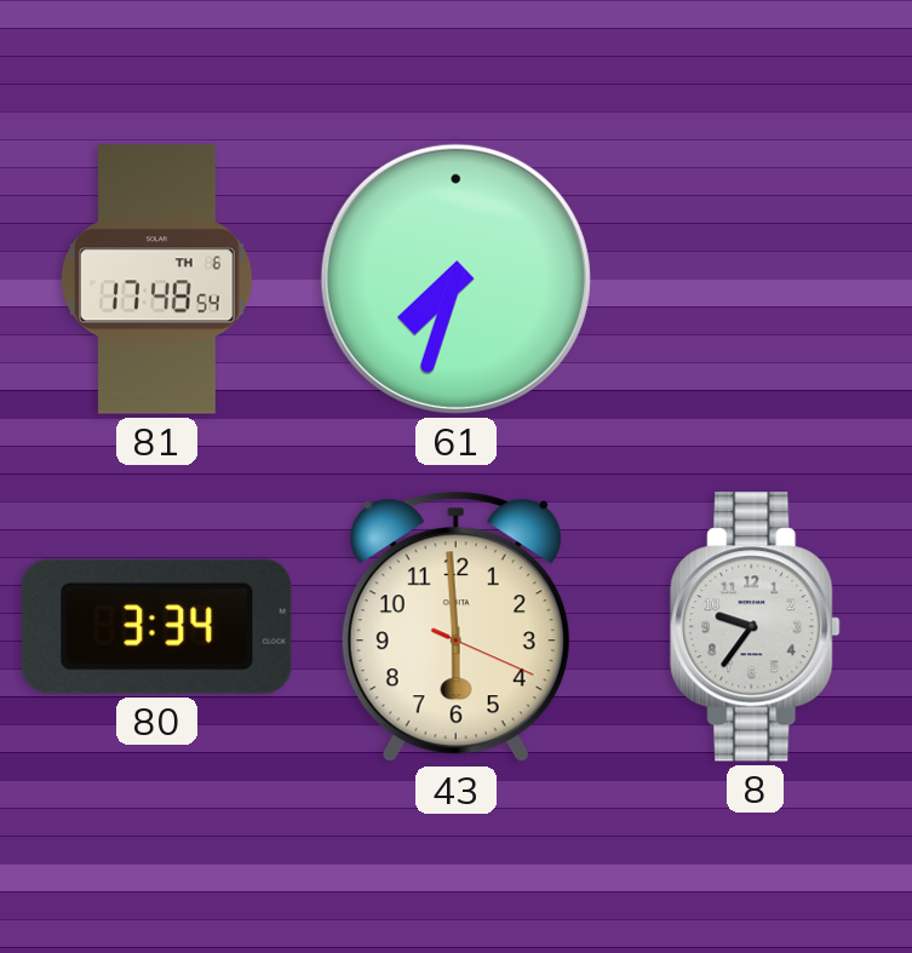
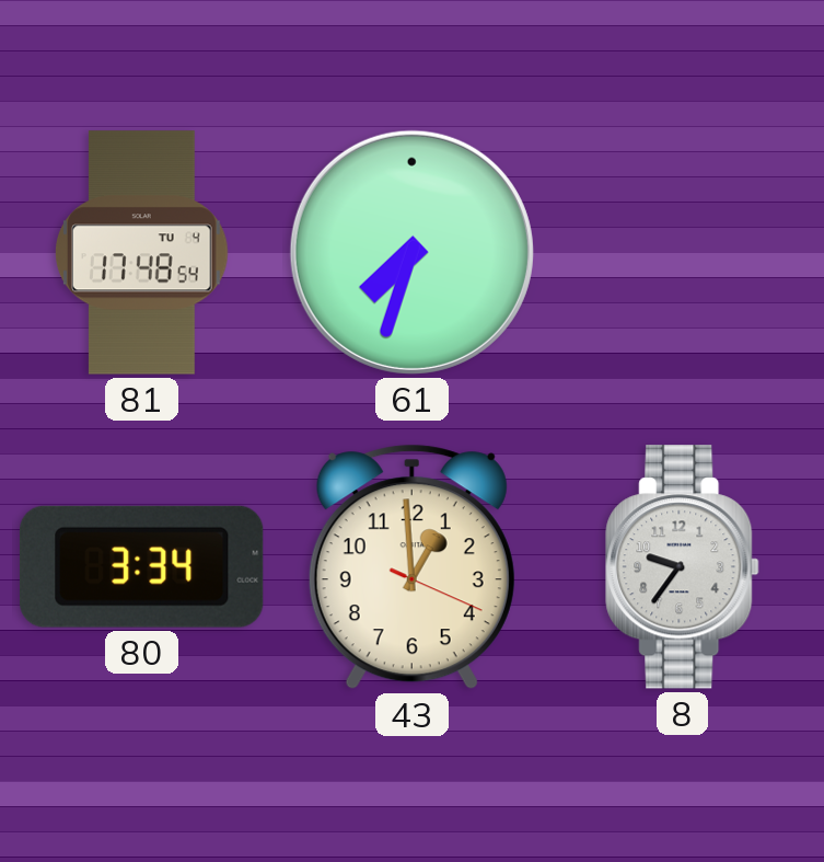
81 date: TH 6 -> TU 4 (142, 253)
43: 5:59 -> 12:59 (411, 567)
